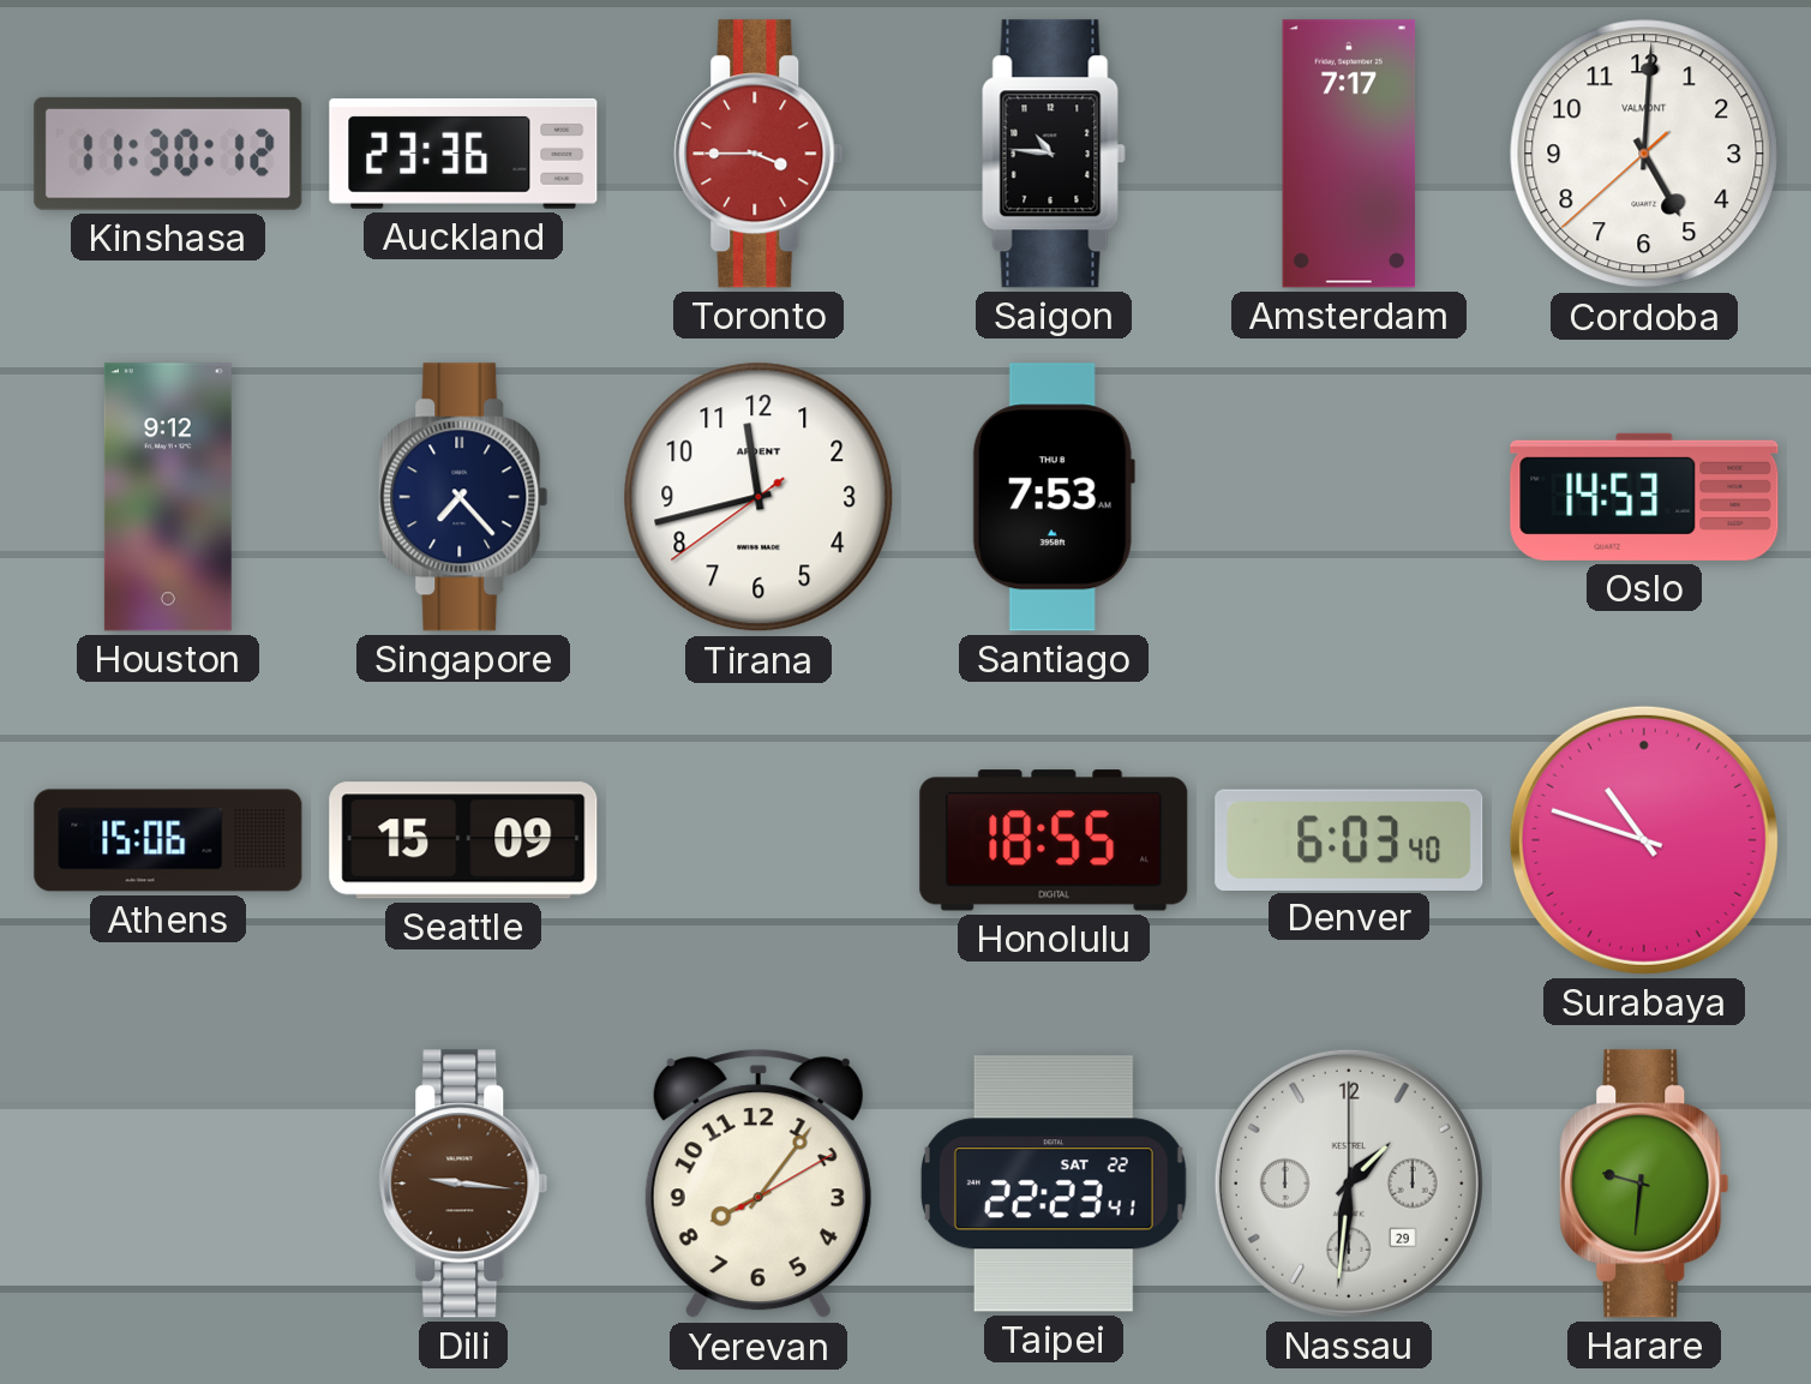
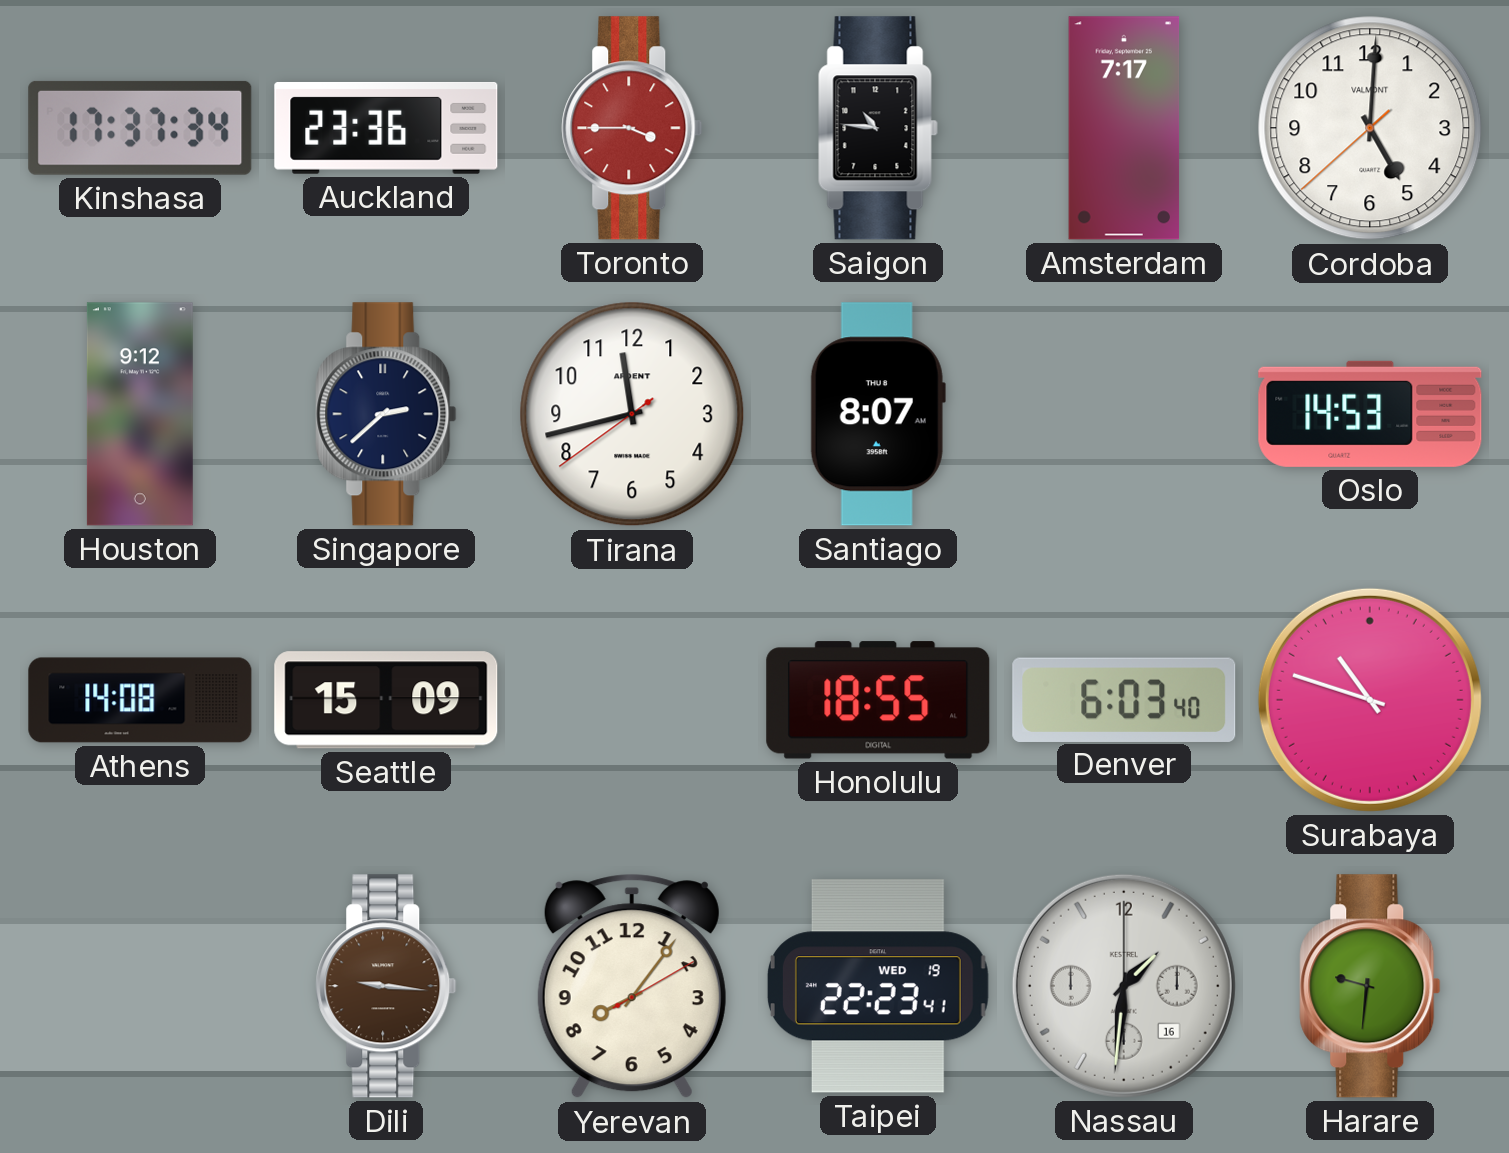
Kinshasa: 11:30 -> 17:37 (140, 128)
Singapore: 7:23 -> 2:38 (386, 414)
Santiago: 7:53 -> 8:07 (878, 414)
Athens: 15:06 -> 14:08 (140, 700)
Taipei date: SAT 22 -> WED 19 (878, 986)
Nassau date: 29 -> 16 (1124, 986)
